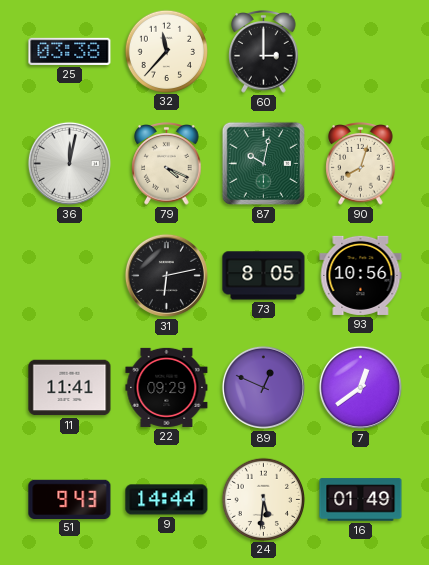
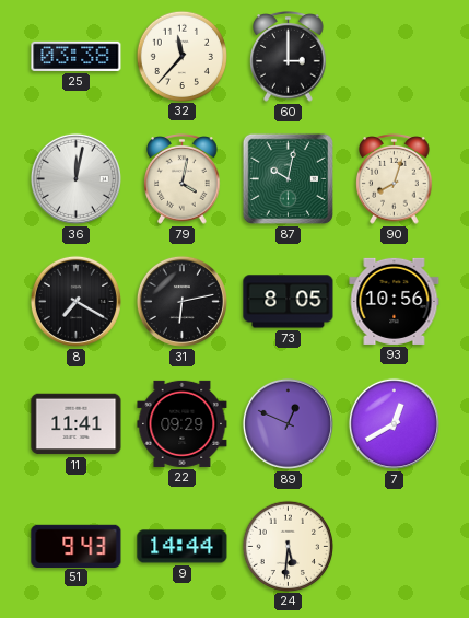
79: 4:19 -> 4:02 (183, 179)
8: none -> 7:20 (75, 301)
7: 12:39 -> 12:40 (394, 423)
16: 01:49 -> none (361, 500)
